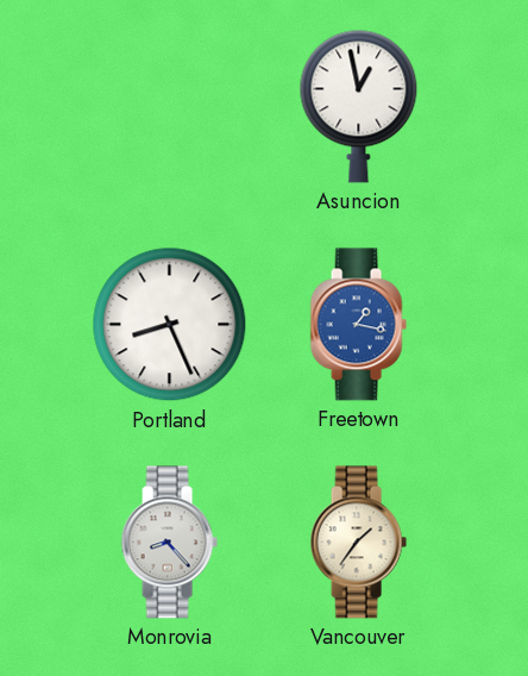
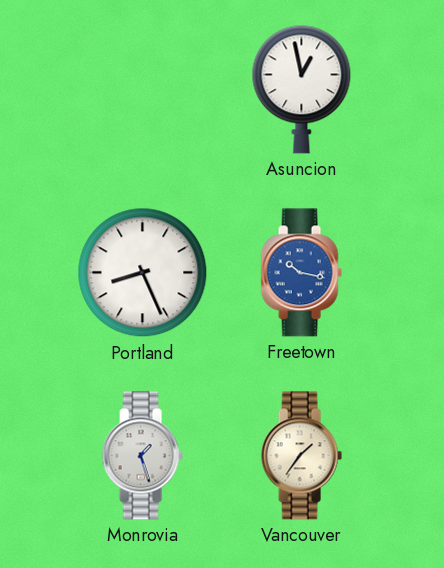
Freetown: 1:17 -> 10:17 (301, 273)
Monrovia: 8:23 -> 1:27 (142, 456)
